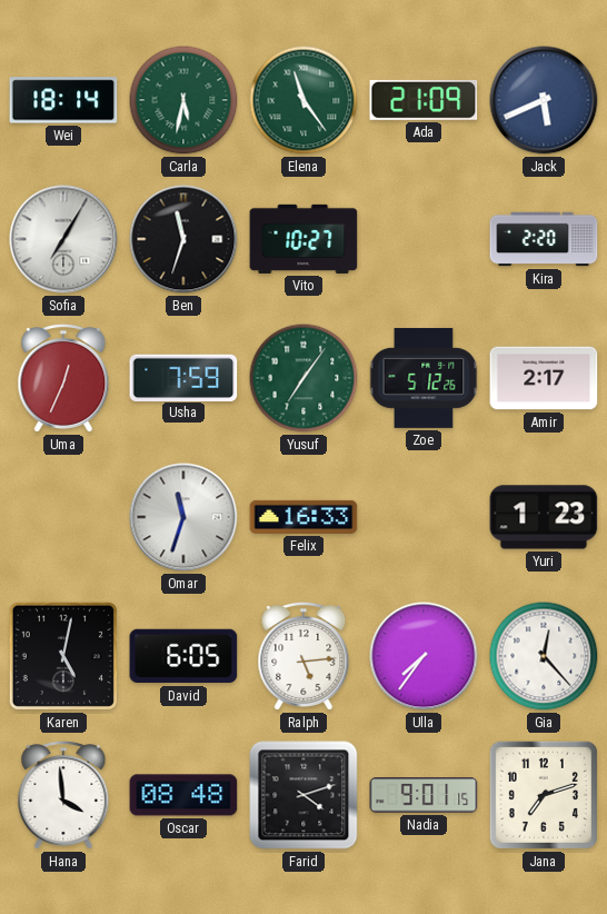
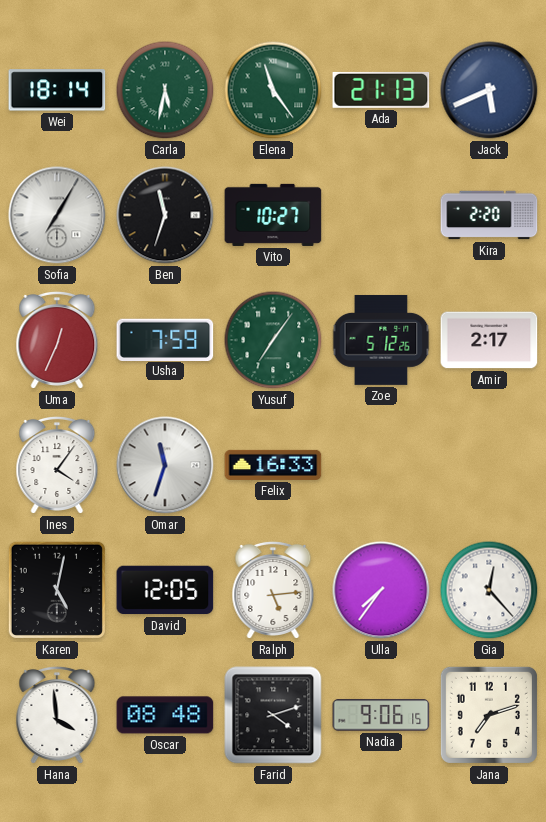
Ada: 21:09 -> 21:13 (381, 90)
Ines: none -> 4:06 (57, 465)
Yuri: 1:23 -> none (544, 517)
David: 6:05 -> 12:05 (165, 590)
Nadia: 9:01 -> 9:06 (381, 715)
